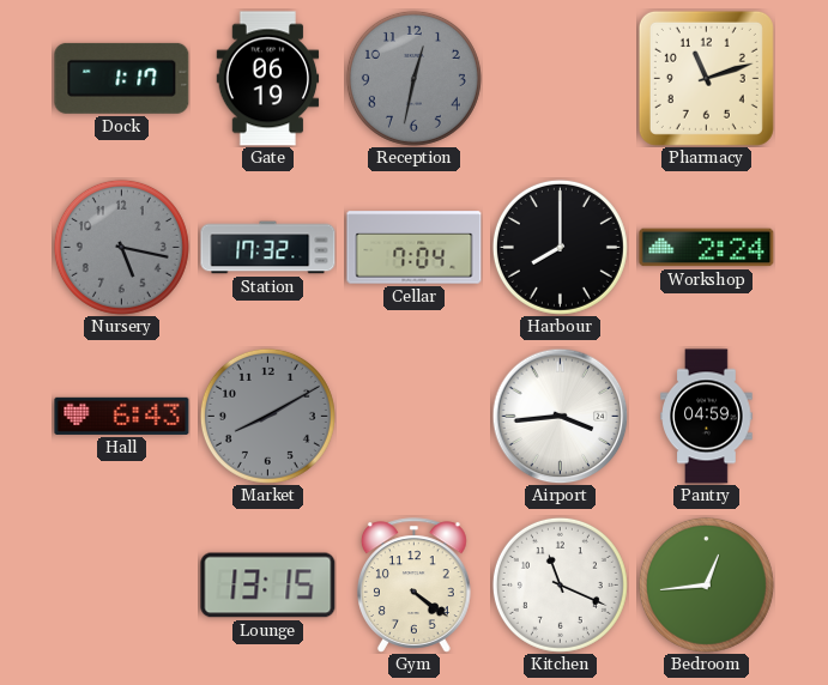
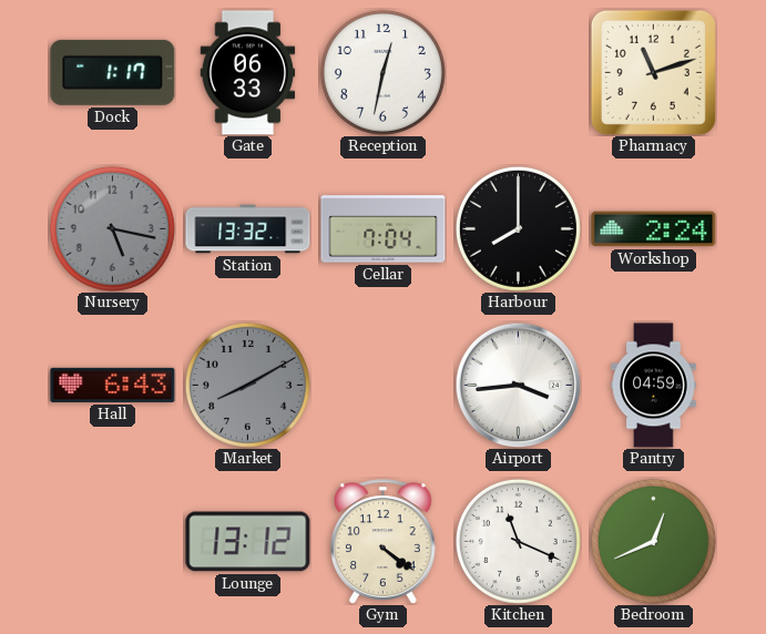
Gate: 06:19 -> 06:33 (248, 73)
Reception dial: grey -> white (382, 72)
Station: 17:32 -> 13:32 (248, 229)
Lounge: 13:15 -> 13:12 (248, 542)
Bedroom: 12:44 -> 12:41 (653, 541)
